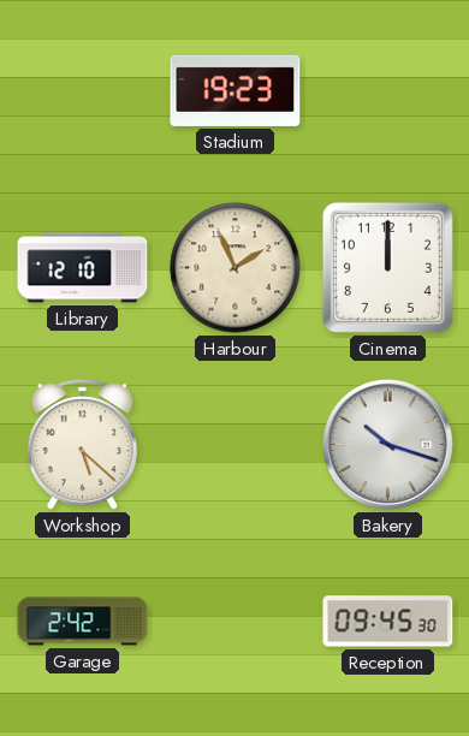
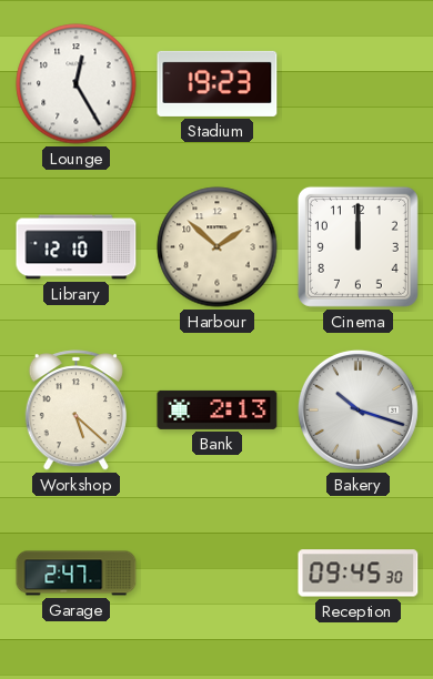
Lounge: none -> 12:25 (77, 84)
Harbour: 1:56 -> 1:52 (218, 247)
Bank: none -> 2:13 (218, 409)
Garage: 2:42 -> 2:47 (77, 574)
